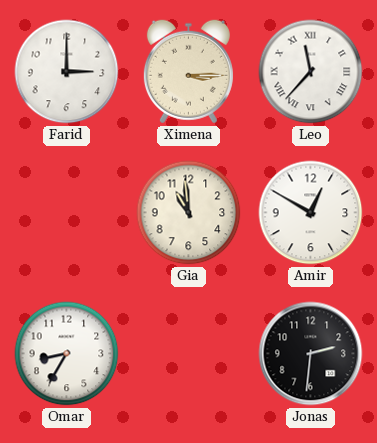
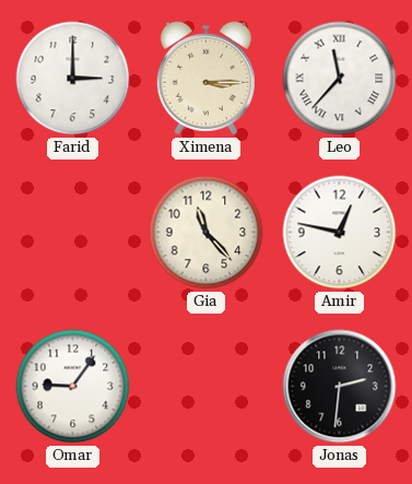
Gia: 10:59 -> 11:23 (207, 233)
Amir: 12:50 -> 12:47 (340, 233)
Omar: 8:35 -> 9:06 (73, 387)
